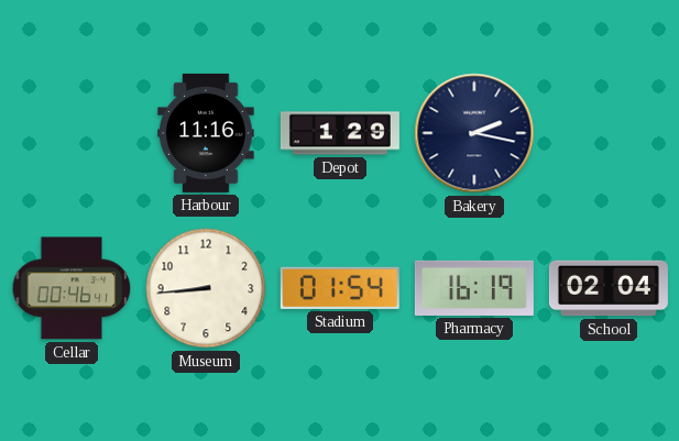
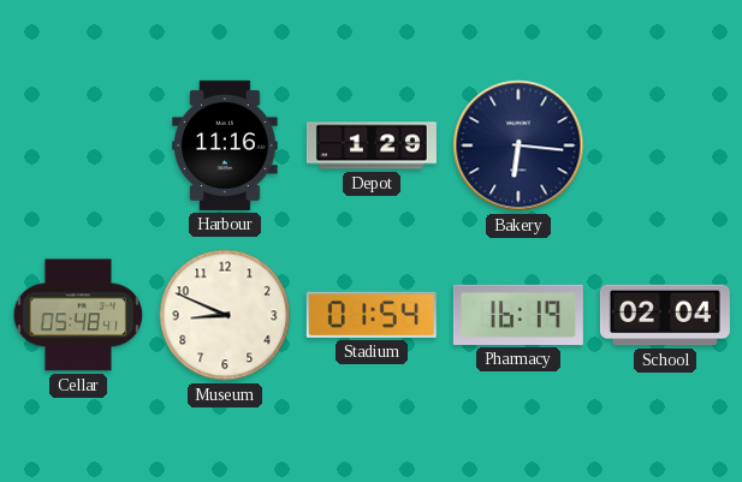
Bakery: 2:17 -> 6:16 (518, 145)
Cellar: 00:46 -> 05:48 (78, 315)
Museum: 8:44 -> 8:49 (225, 315)
